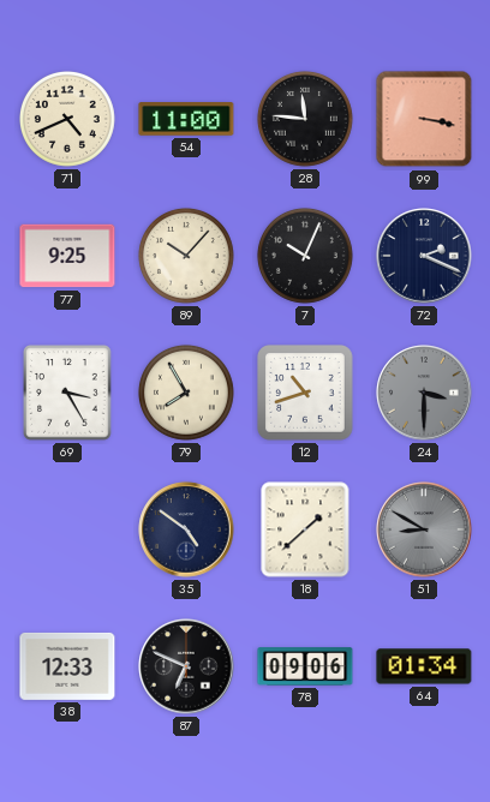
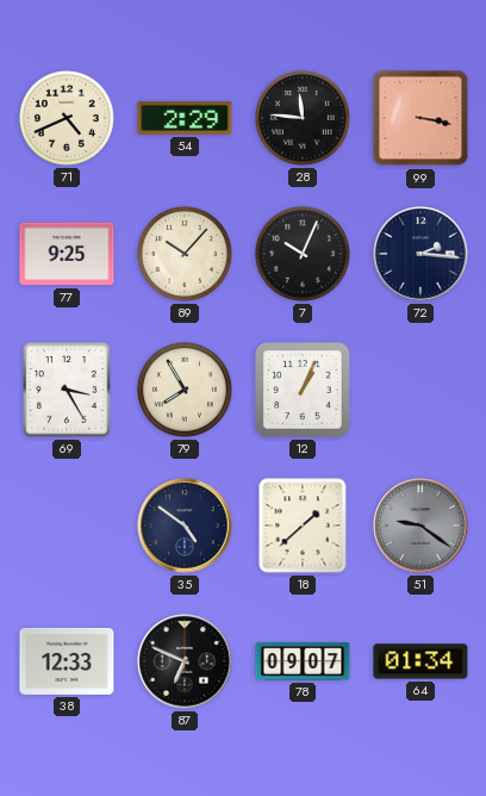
54: 11:00 -> 2:29 (185, 118)
72: 2:19 -> 2:16 (420, 254)
12: 10:42 -> 1:04 (303, 390)
24: 3:30 -> none (424, 393)
51: 8:50 -> 9:21 (420, 526)
78: 09:06 -> 09:07 (303, 661)
